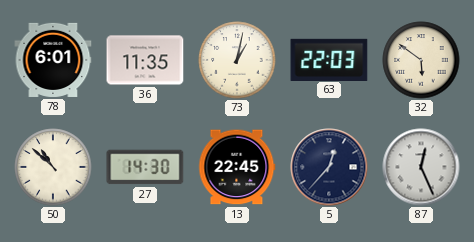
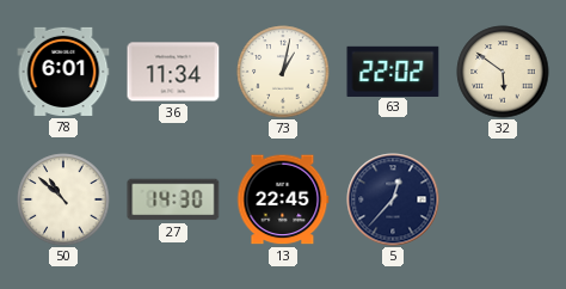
36: 11:35 -> 11:34 (173, 72)
63: 22:03 -> 22:02 (393, 70)
87: 12:26 -> none (421, 167)
